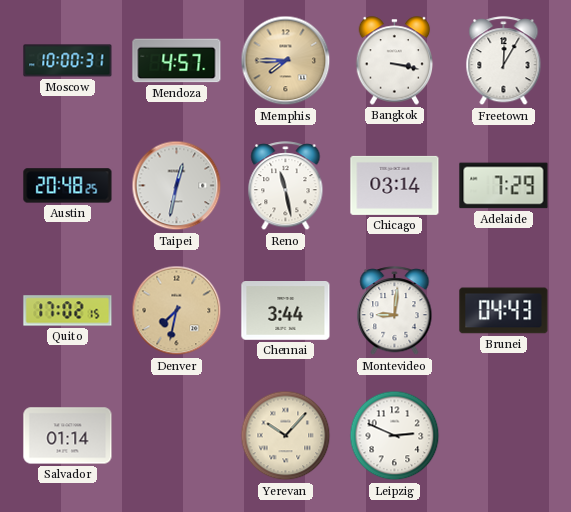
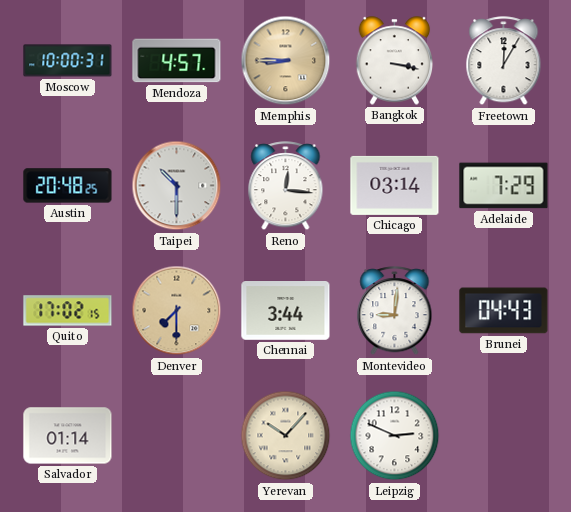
Memphis: 7:45 -> 8:45 (286, 61)
Taipei: 12:32 -> 10:30 (177, 186)
Reno: 11:28 -> 12:16 (286, 186)
Denver: 7:32 -> 7:30 (177, 311)
